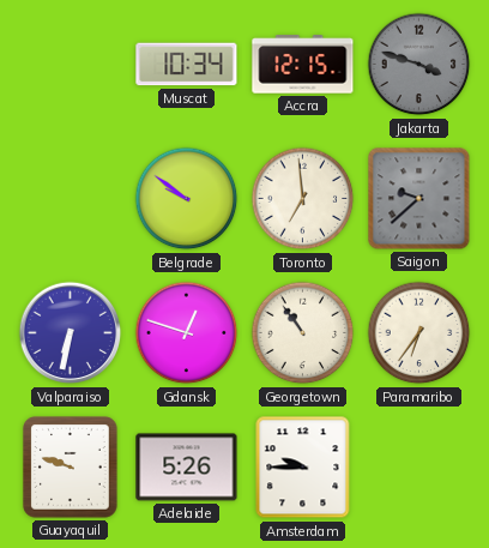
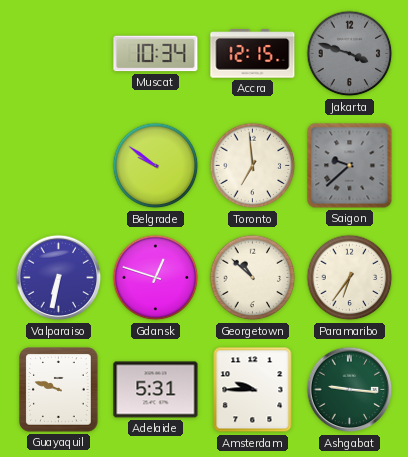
Georgetown: 10:54 -> 10:52 (253, 278)
Adelaide: 5:26 -> 5:31 (156, 390)
Ashgabat: none -> 9:16 (350, 390)
